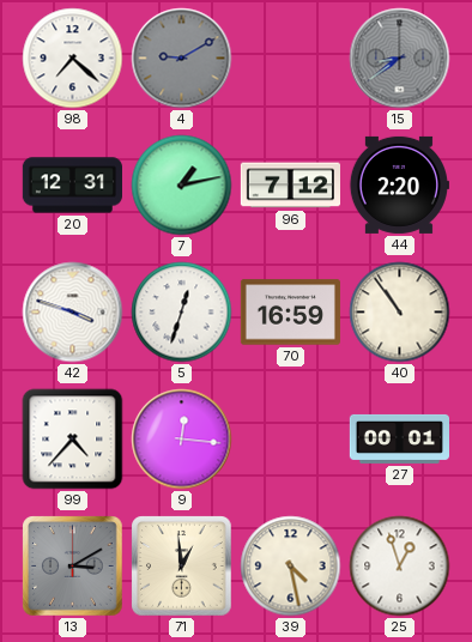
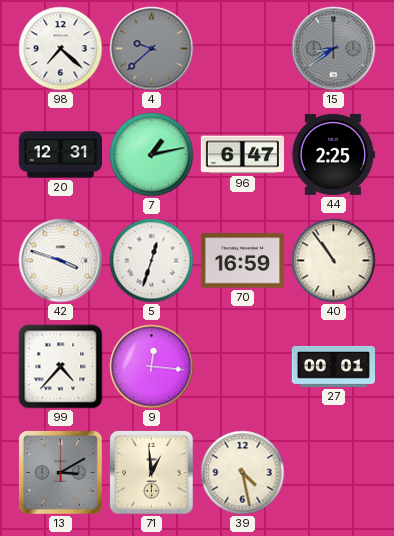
4: 9:10 -> 9:38 (152, 49)
96: 7:12 -> 6:47 (242, 155)
44: 2:20 -> 2:25 (333, 154)
25: 12:57 -> none (400, 567)
